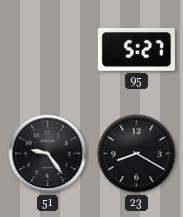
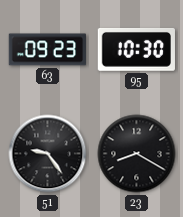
63: none -> 09:23 (47, 50)
95: 5:27 -> 10:30 (136, 49)
